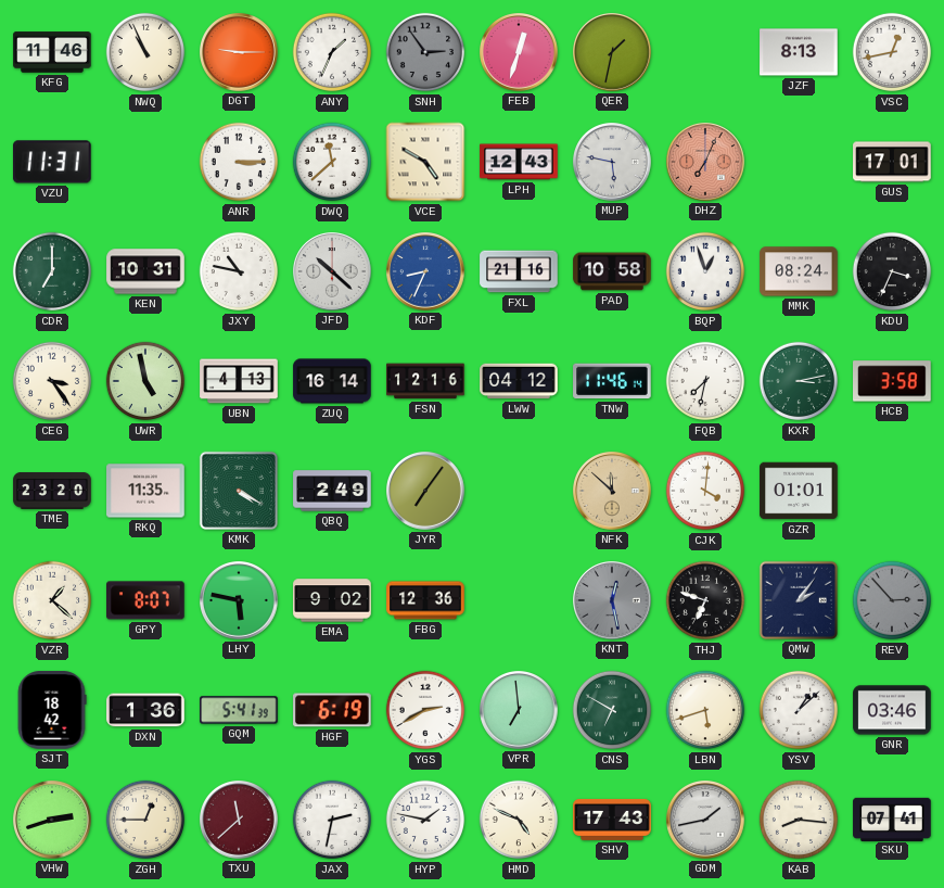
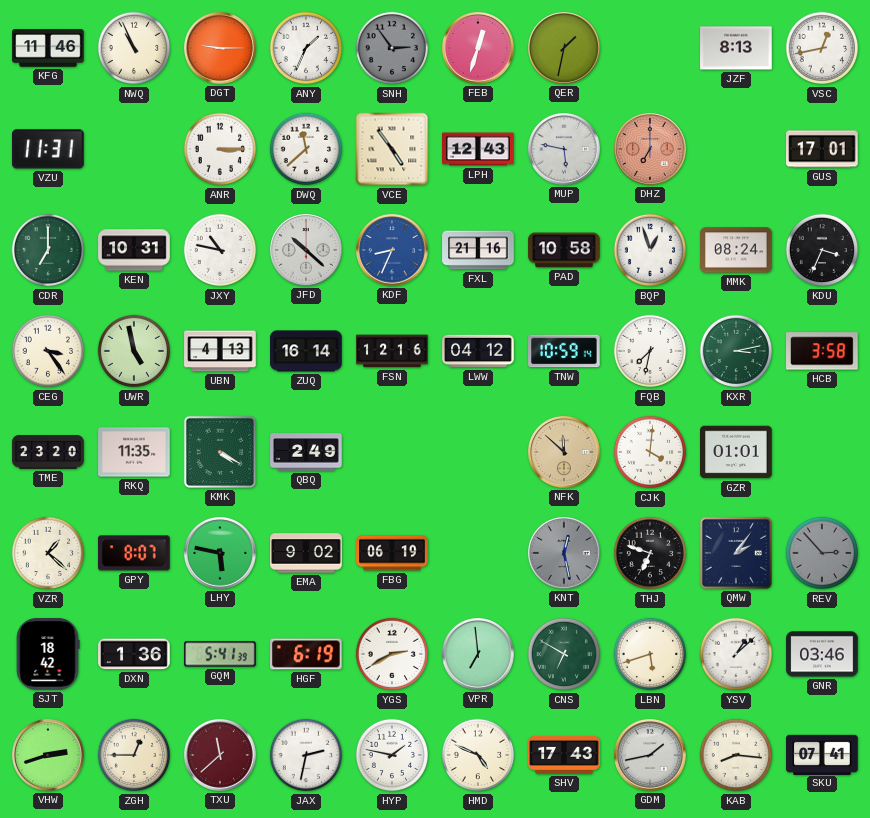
VCE: 4:50 -> 4:54 (392, 149)
DHZ: 7:04 -> 7:00 (651, 150)
TNW: 11:46 -> 10:59 (564, 351)
JYR: 7:06 -> none (426, 492)
FBG: 12:36 -> 06:19 (392, 553)
